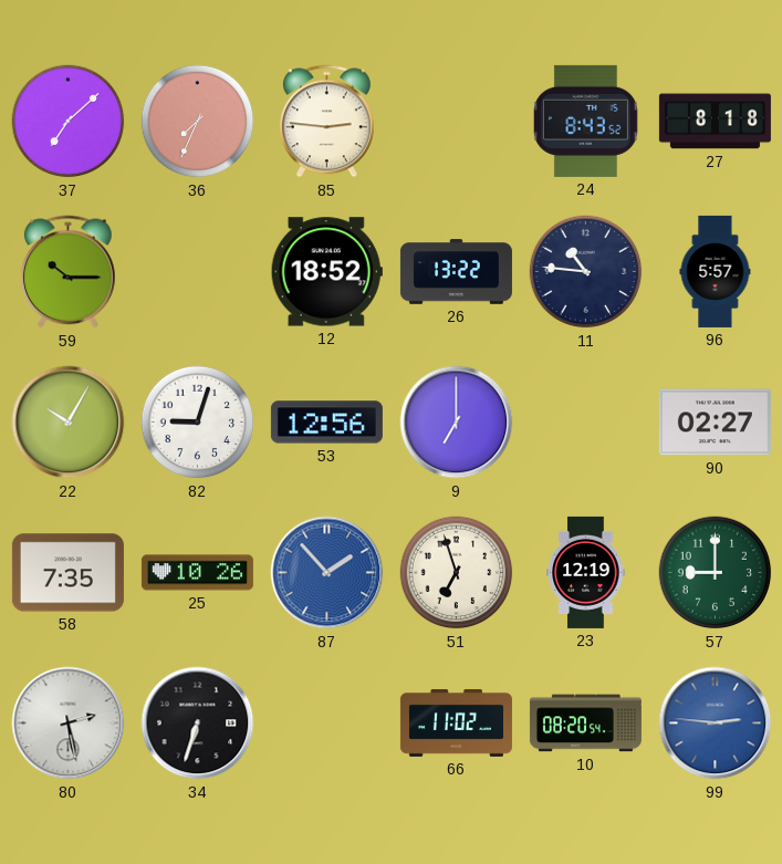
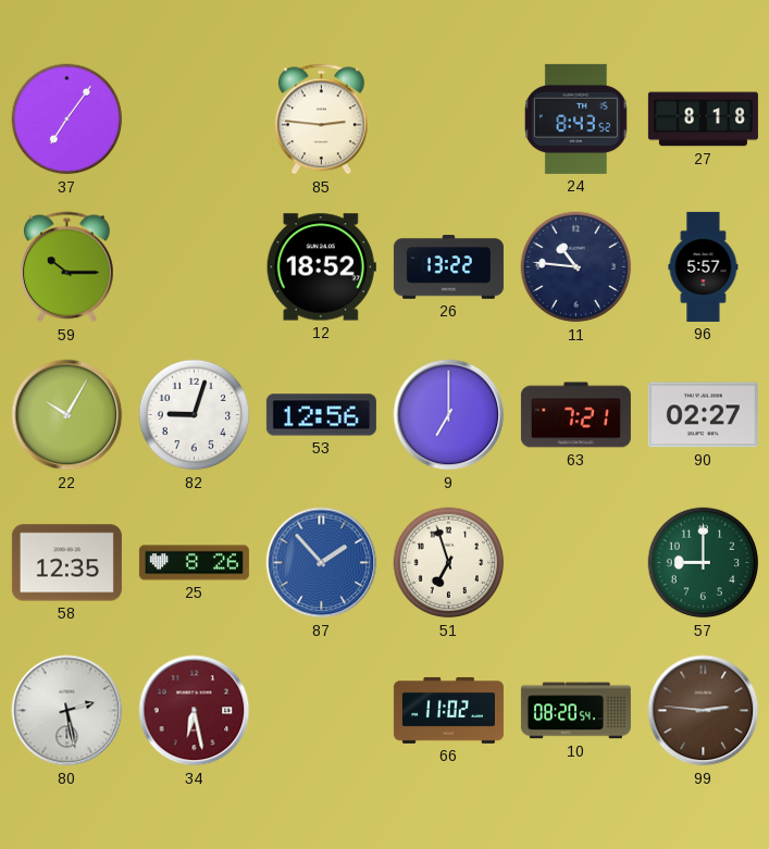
37: 7:08 -> 7:06 (67, 120)
36: 7:34 -> none (198, 122)
63: none -> 7:21 (575, 415)
58: 7:35 -> 12:35 (66, 563)
25: 10:26 -> 8:26 (194, 563)
23: 12:19 -> none (586, 572)
34: 6:33 -> 6:28 (195, 711)
34 dial: black -> burgundy (195, 711)
99 dial: blue -> brown (704, 711)
